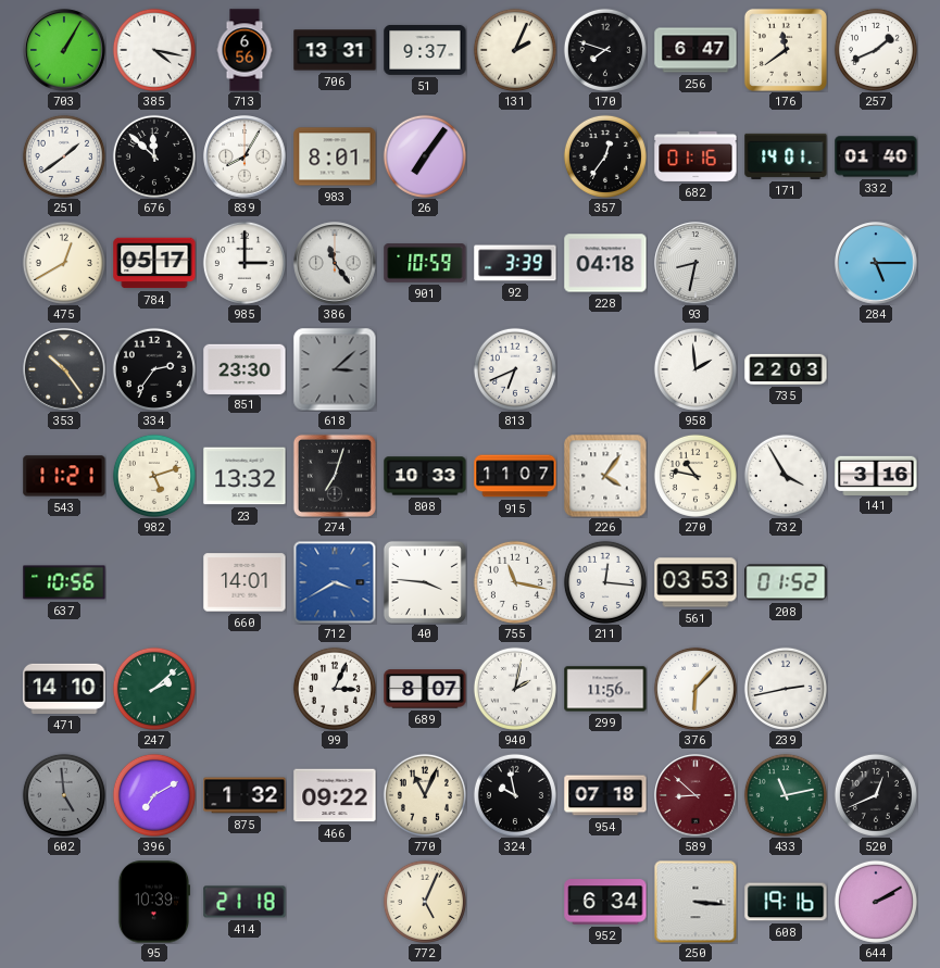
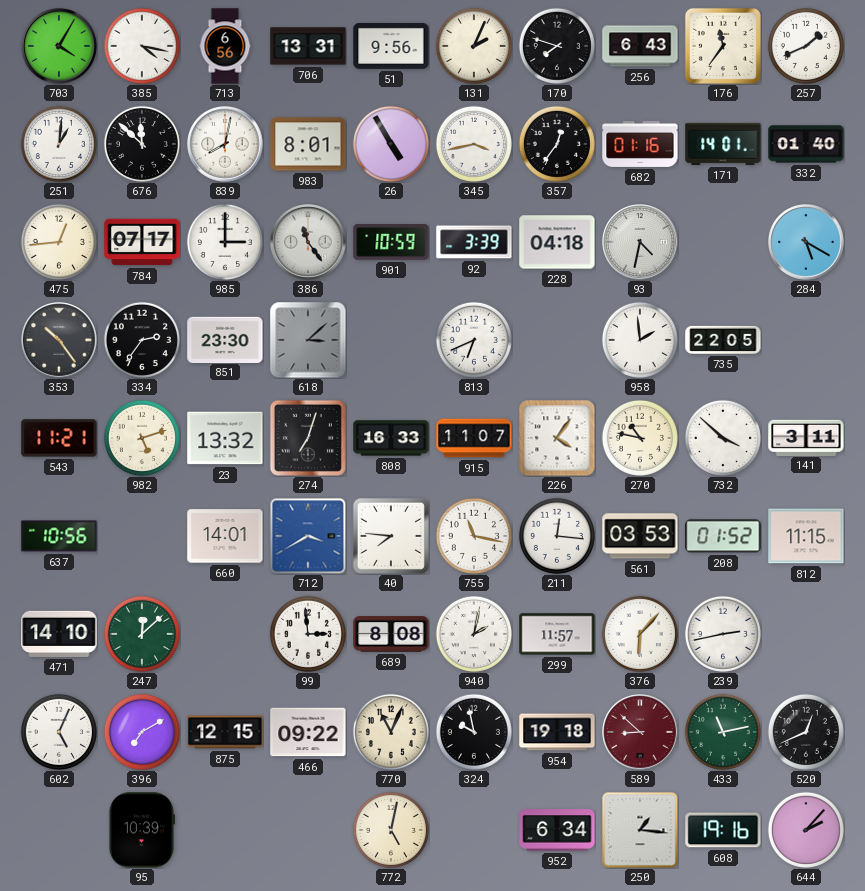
703: 1:05 -> 4:05 (59, 46)
51: 9:37 -> 9:56 (391, 46)
256: 6:47 -> 6:43 (640, 46)
176: 11:39 -> 11:36 (723, 46)
251: 1:39 -> 1:01 (59, 144)
839: 8:05 -> 8:02 (225, 144)
26: 7:06 -> 4:55 (391, 144)
345: none -> 3:43 (474, 144)
475: 12:40 -> 12:44 (59, 242)
784: 05:17 -> 07:17 (142, 242)
93: 8:32 -> 4:32 (640, 242)
284: 5:15 -> 5:20 (806, 242)
735: 22:03 -> 22:05 (723, 340)
808: 10:33 -> 16:33 (391, 438)
732: 3:55 -> 3:52 (723, 438)
141: 3:16 -> 3:11 (806, 437)
40: 3:46 -> 7:46 (391, 536)
812: none -> 11:15 (806, 536)
247: 2:08 -> 12:08 (142, 634)
99: 3:04 -> 2:59 (308, 634)
689: 8:07 -> 8:08 (391, 634)
299: 11:56 -> 11:57 (557, 634)
602: 4:59 -> 5:04 (59, 732)
602 dial: grey -> white (59, 732)
875: 1:32 -> 12:15 (225, 732)
954: 07:18 -> 19:18 (557, 732)
414: 21:18 -> none (245, 902)
772: 5:04 -> 5:02 (391, 830)
250: 3:16 -> 1:16 (640, 830)
644: 2:10 -> 2:07 (806, 830)
